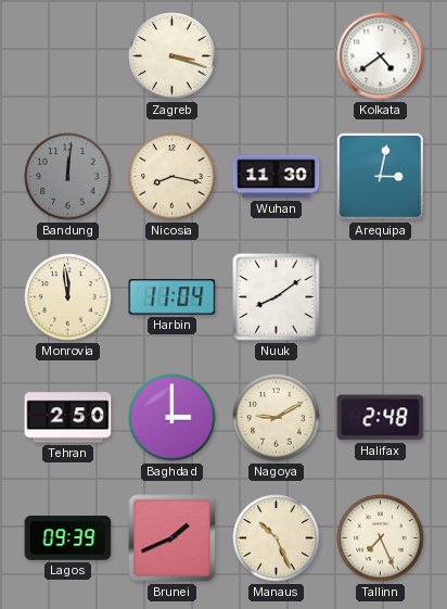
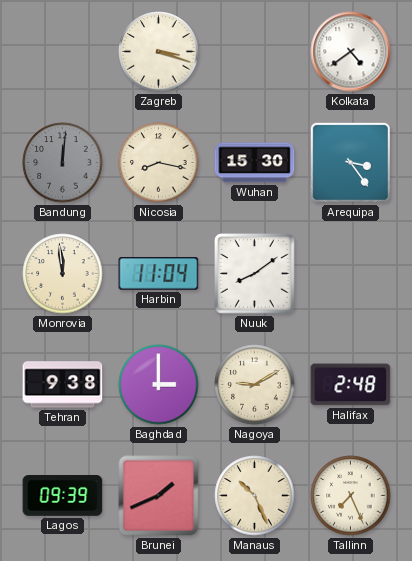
Wuhan: 11:30 -> 15:30 (255, 163)
Arequipa: 3:02 -> 3:24 (350, 162)
Tehran: 2:50 -> 9:38 (63, 385)
